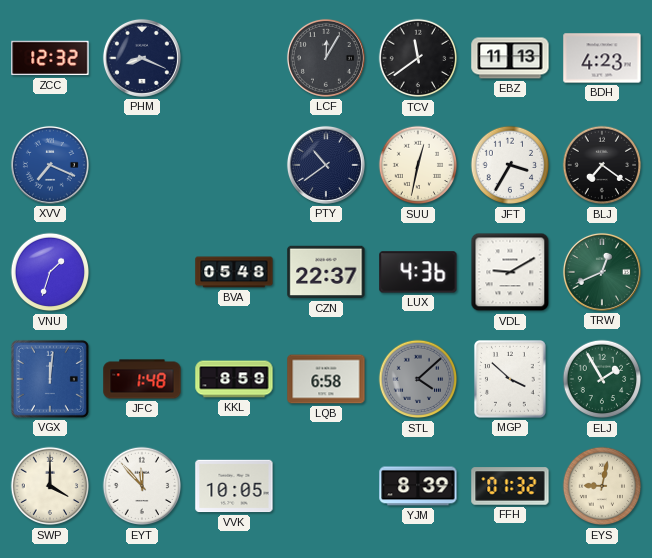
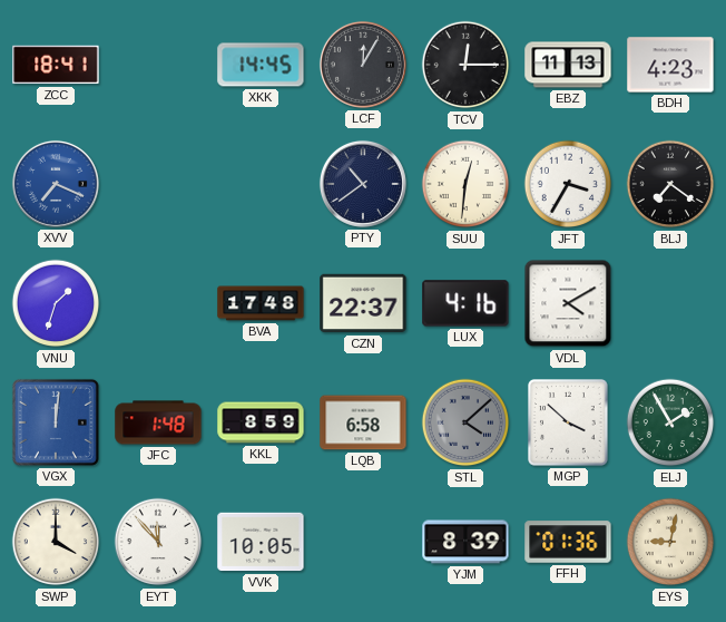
ZCC: 12:32 -> 18:41 (56, 65)
PHM: 8:19 -> none (142, 58)
XKK: none -> 14:45 (261, 65)
TCV: 11:39 -> 12:15 (465, 65)
SUU: 12:32 -> 12:31 (465, 184)
BVA: 05:48 -> 17:48 (261, 303)
LUX: 4:36 -> 4:16 (465, 303)
VDL: 9:10 -> 4:10 (568, 303)
TRW: 12:41 -> none (602, 272)
FFH: 01:32 -> 01:36 (568, 542)
